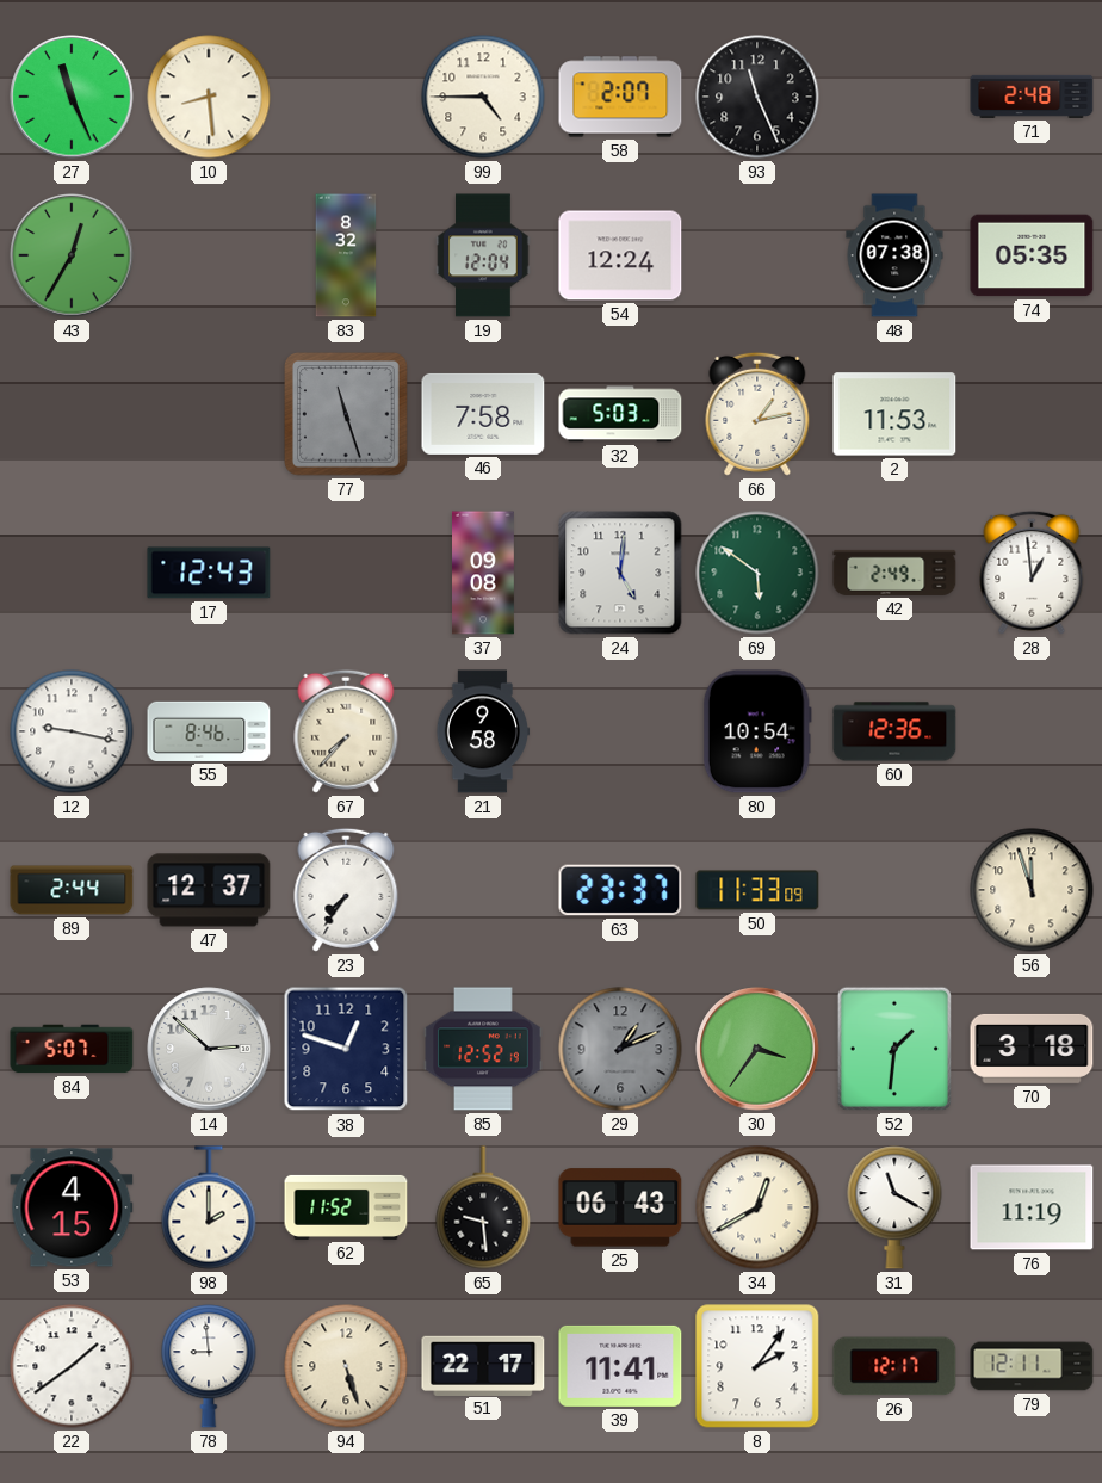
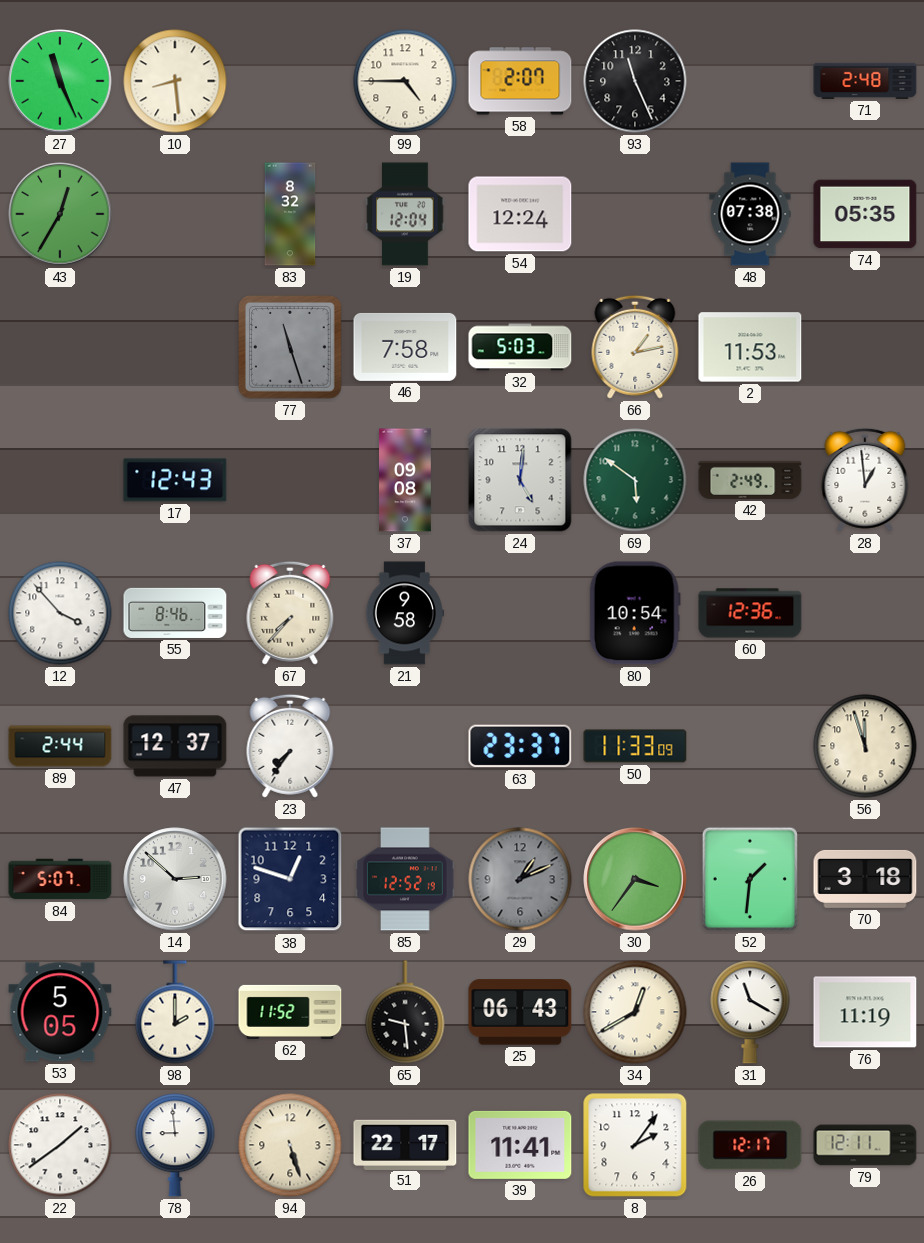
12: 9:17 -> 3:53 (60, 613)
53: 4:15 -> 5:05 (60, 1012)
